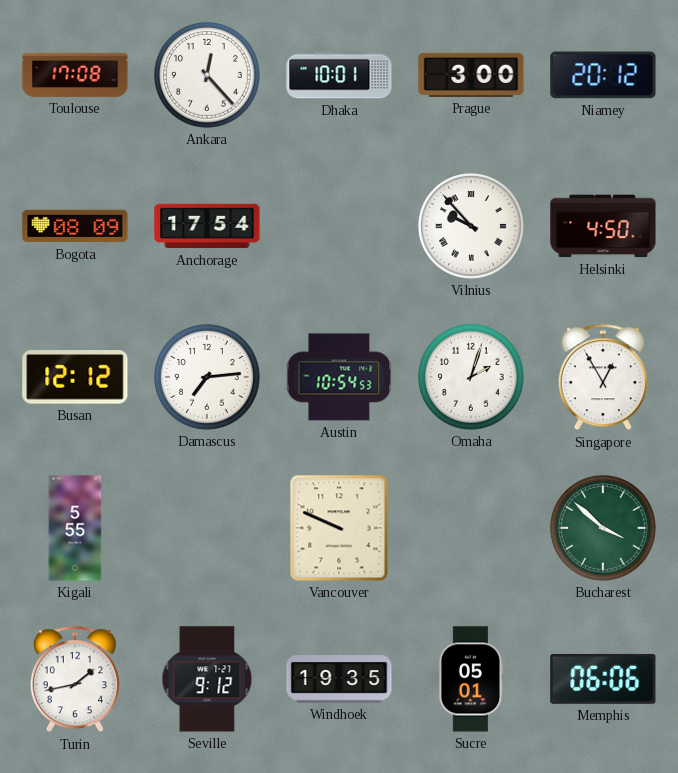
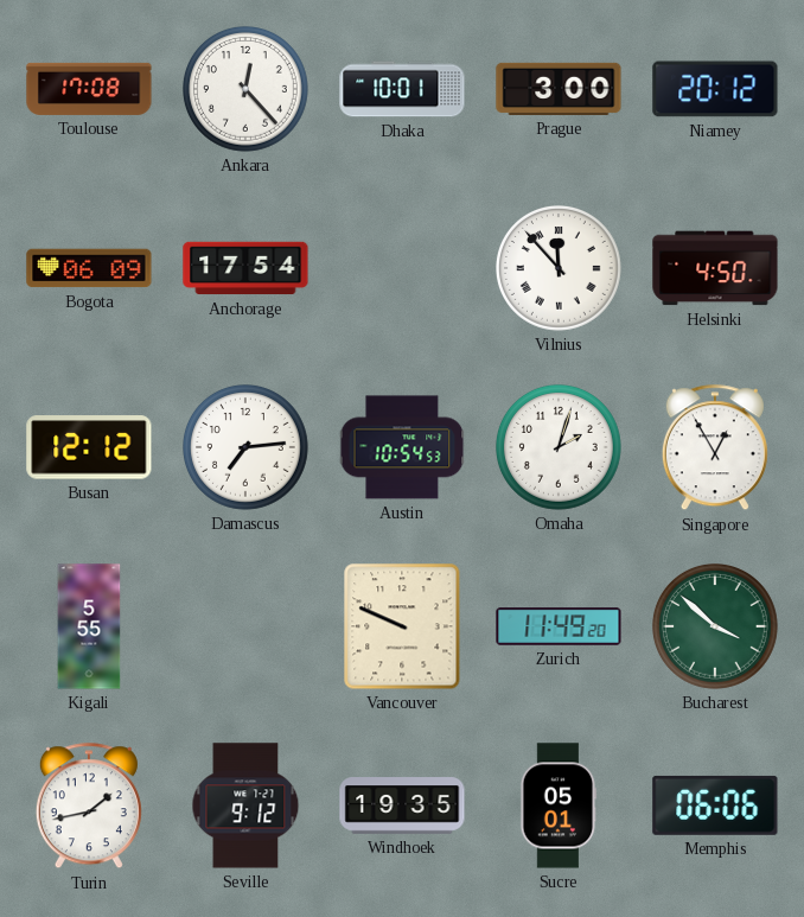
Bogota: 08:09 -> 06:09 (89, 268)
Vilnius: 9:53 -> 11:53 (560, 269)
Zurich: none -> 11:49 (559, 626)
